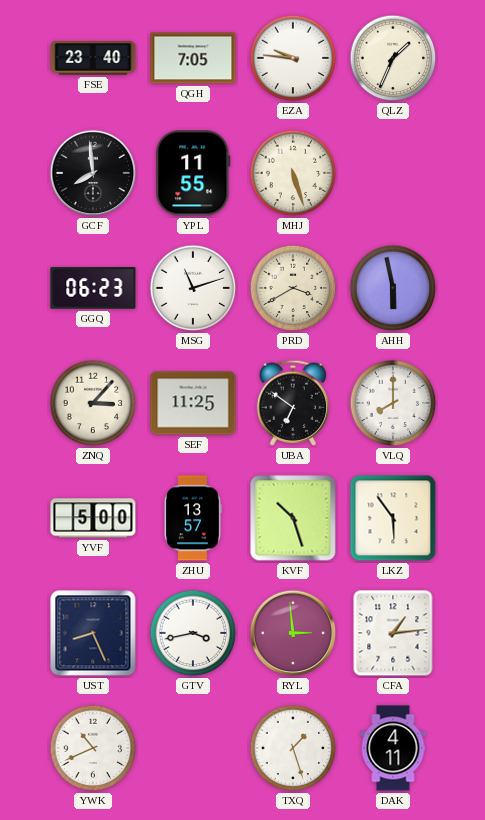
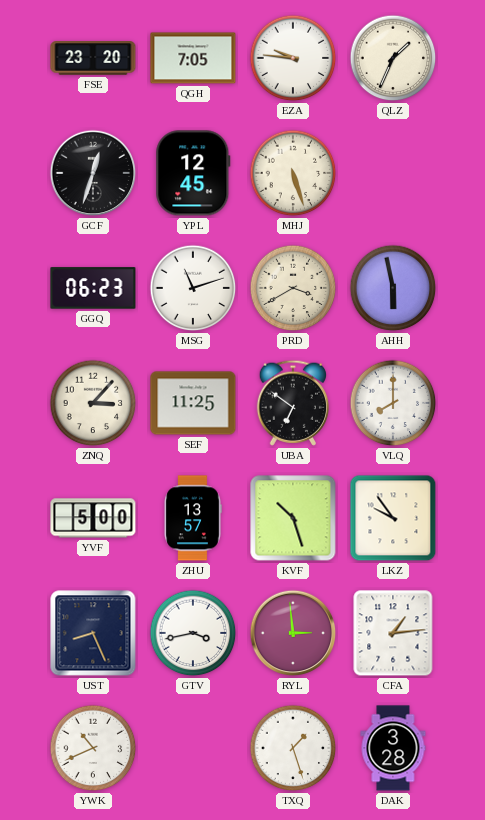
FSE: 23:40 -> 23:20 (93, 58)
GCF: 7:59 -> 12:33 (93, 173)
YPL: 11:55 -> 12:45 (193, 173)
LKZ: 5:54 -> 9:54 (393, 518)
DAK: 4:11 -> 3:28 (393, 748)
